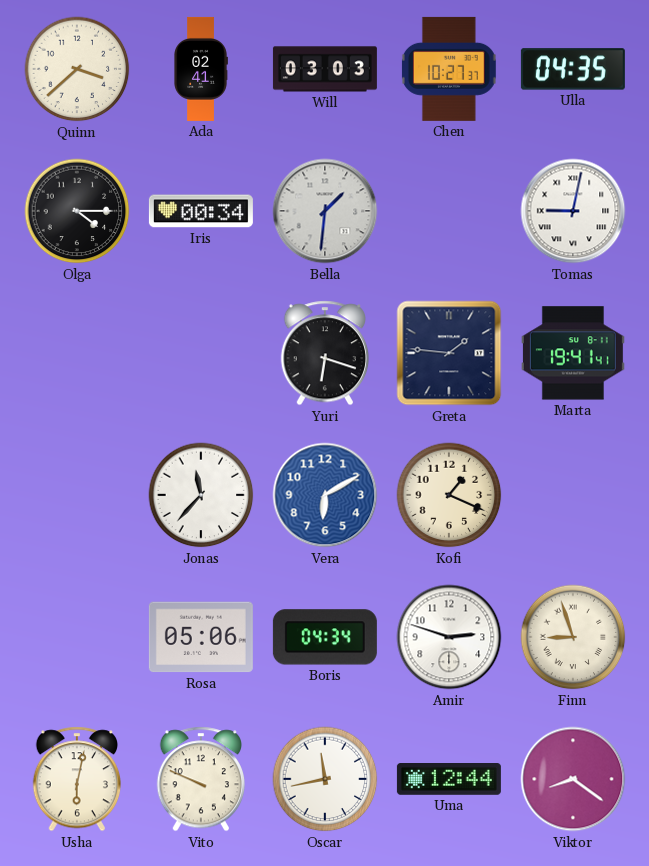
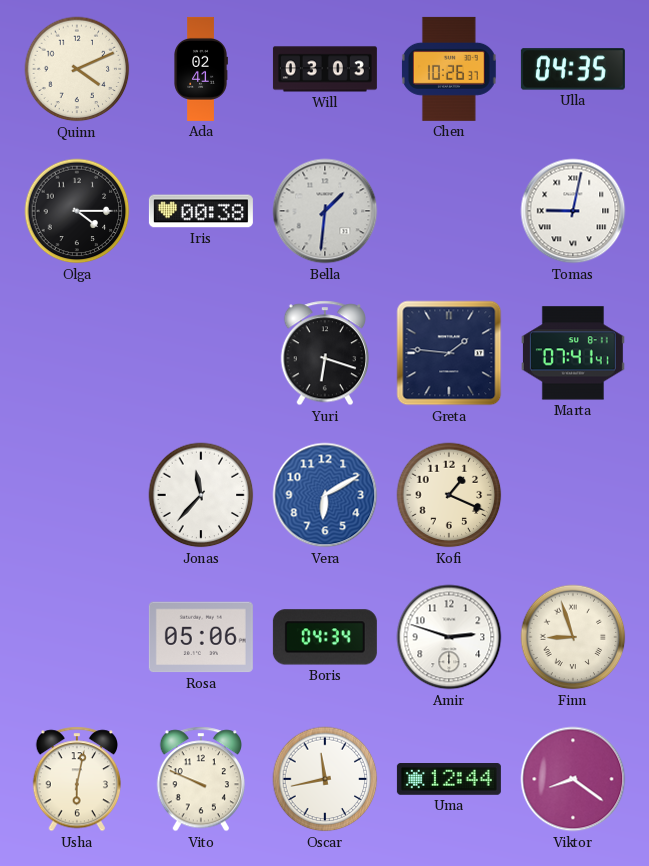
Quinn: 3:38 -> 4:11 (77, 69)
Chen: 10:27 -> 10:26 (449, 69)
Iris: 00:34 -> 00:38 (201, 211)
Marta: 19:41 -> 07:41 (573, 353)
